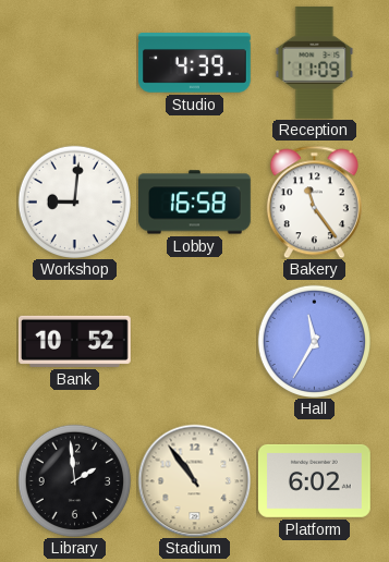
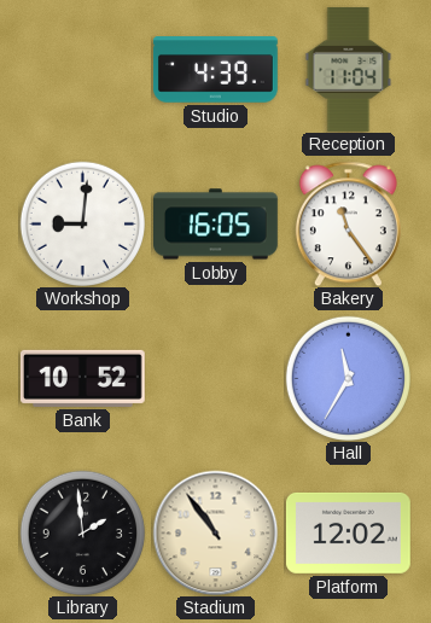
Reception: 11:09 -> 11:04 (349, 69)
Lobby: 16:58 -> 16:05 (216, 225)
Platform: 6:02 -> 12:02 (348, 532)
